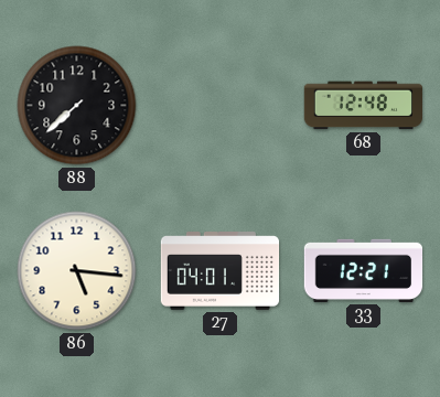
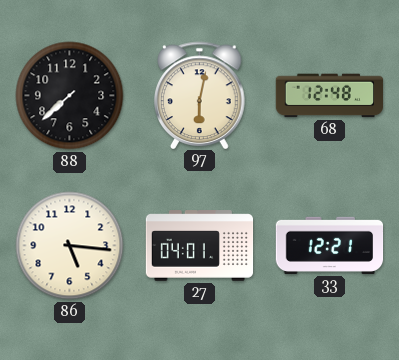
97: none -> 6:02 (200, 95)
